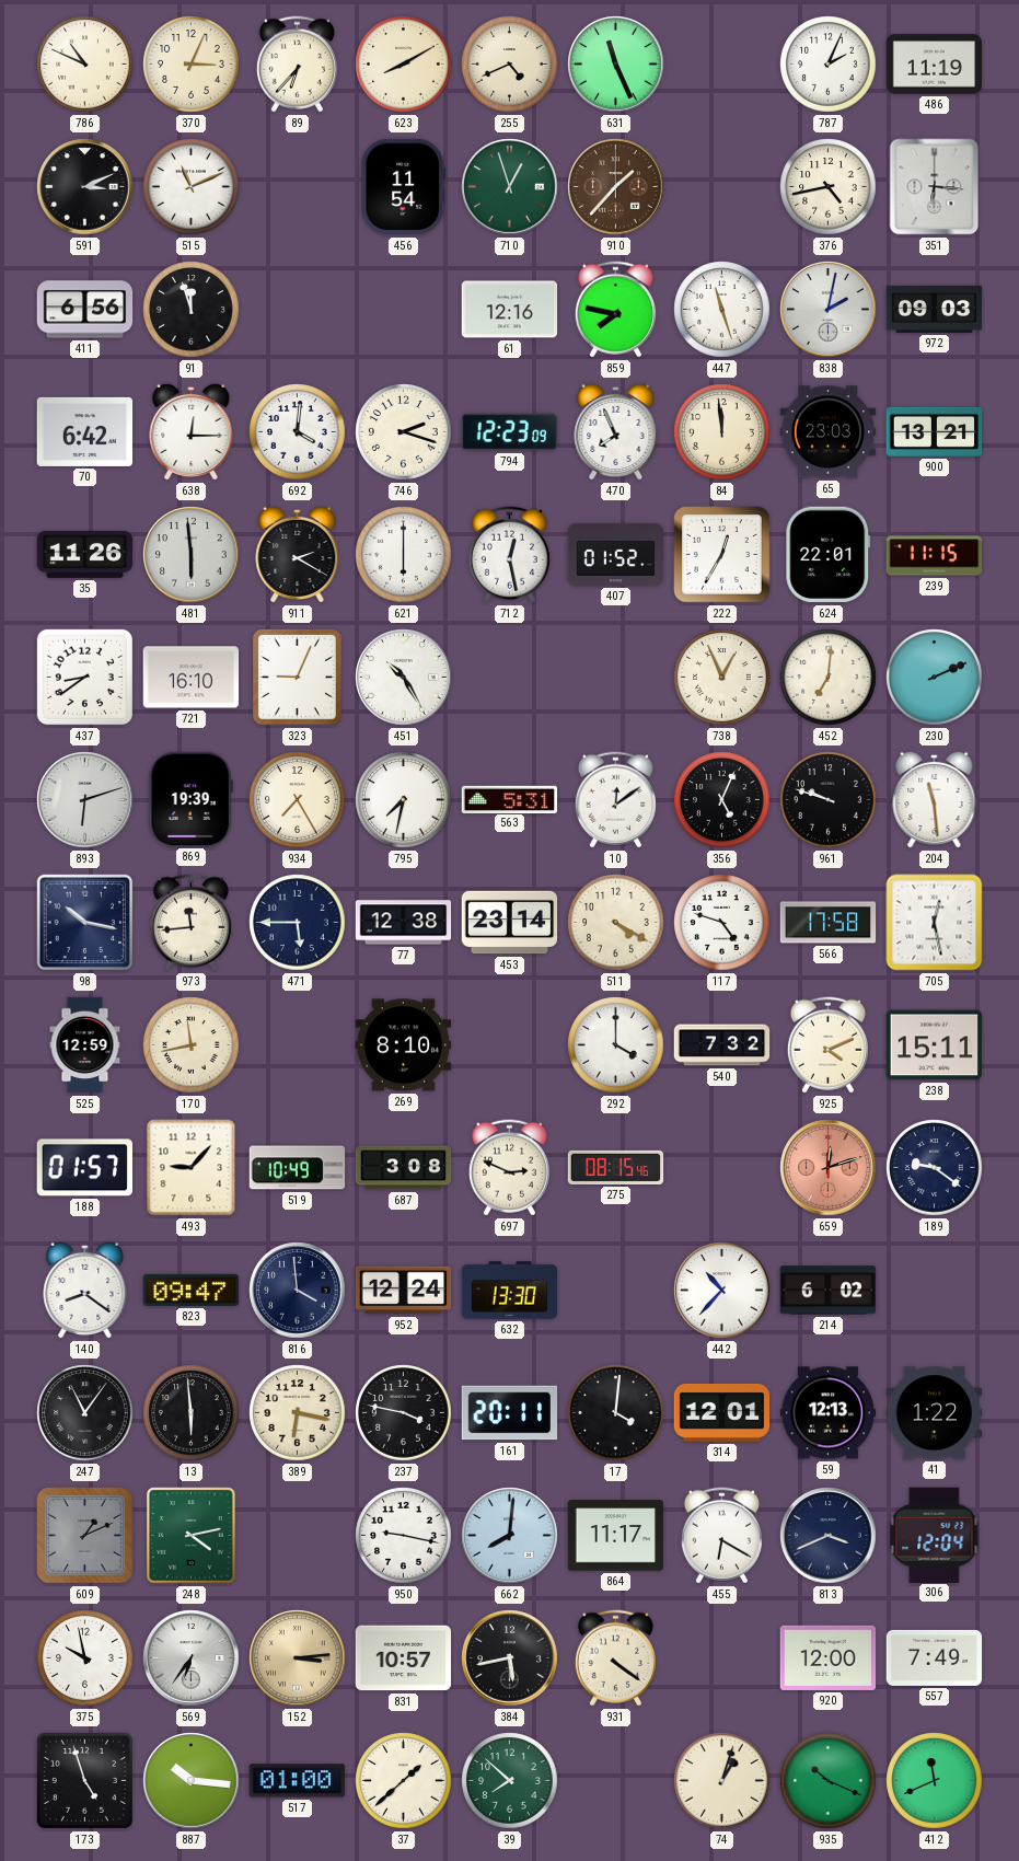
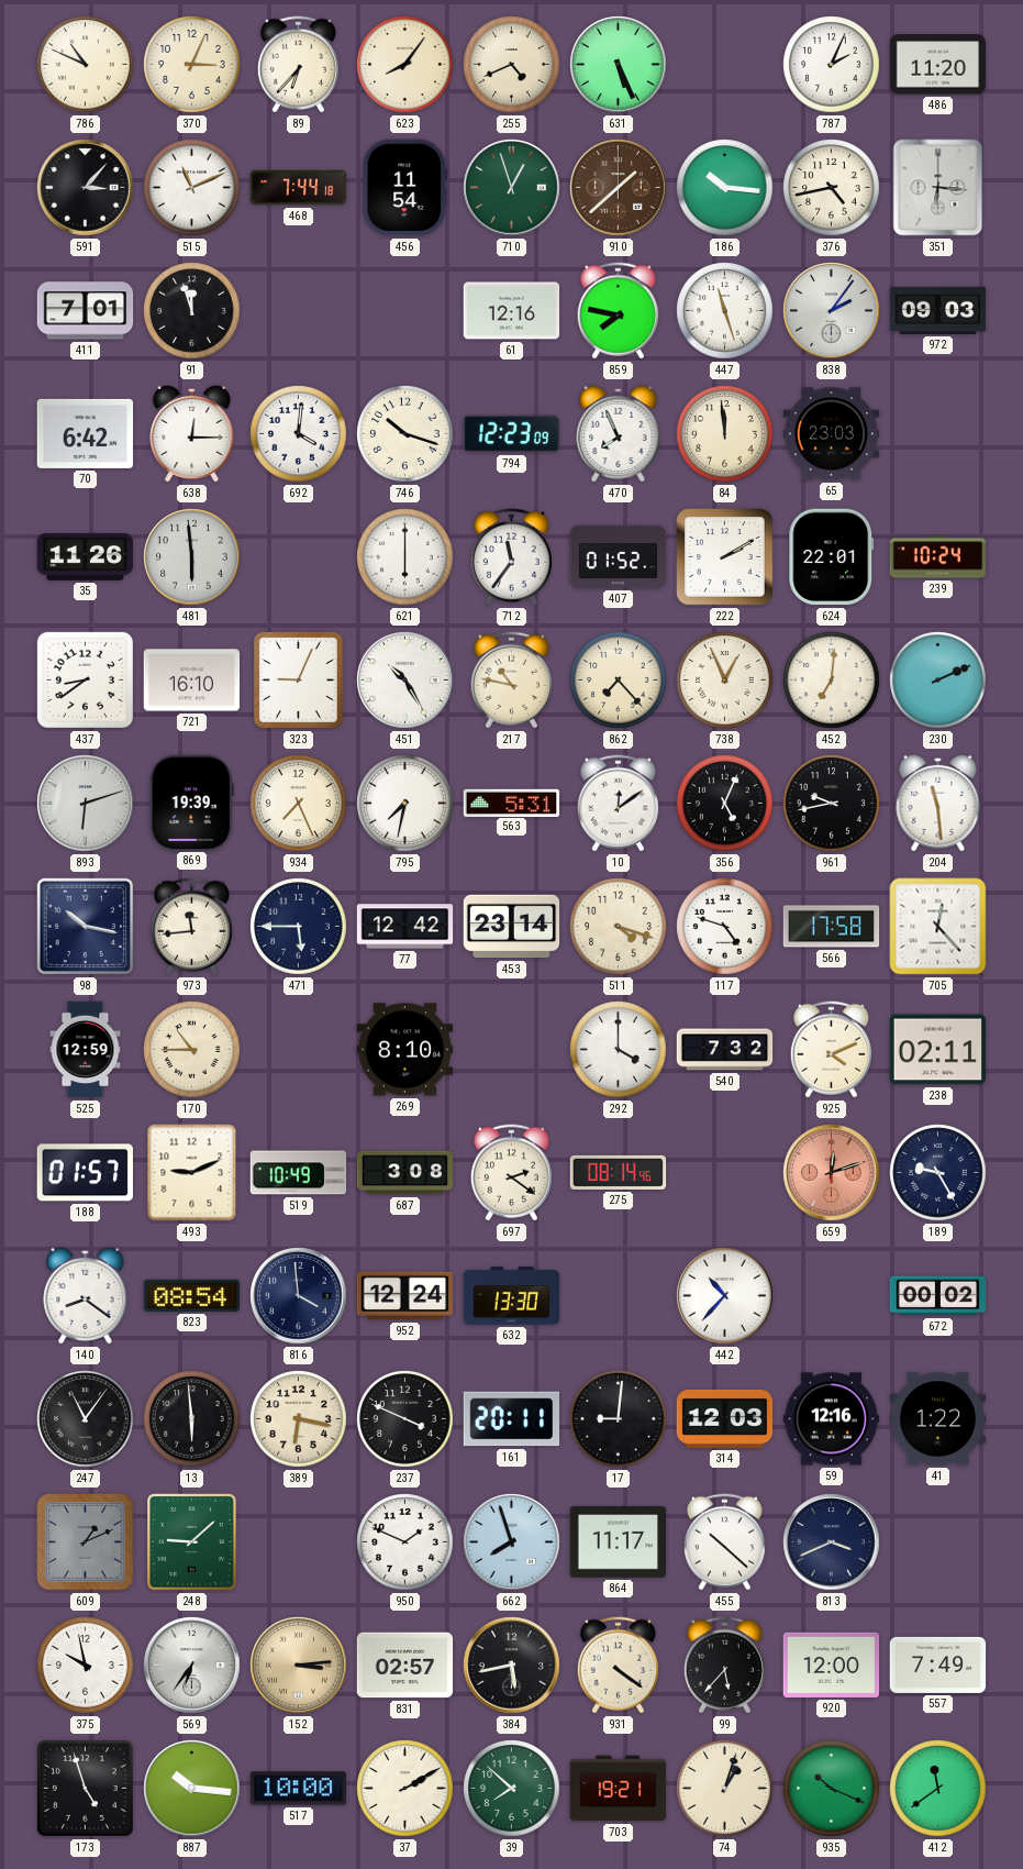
623: 8:10 -> 8:06 (405, 65)
631: 11:26 -> 5:26 (619, 65)
486: 11:19 -> 11:20 (938, 65)
591: 3:11 -> 3:07 (86, 188)
468: none -> 7:44 (299, 188)
910: 1:37 -> 1:38 (619, 188)
186: none -> 10:16 (725, 188)
411: 6:56 -> 7:01 (86, 311)
838: 2:02 -> 2:06 (832, 311)
746: 2:18 -> 10:18 (405, 434)
900: 13:21 -> none (935, 431)
911: 2:20 -> none (298, 554)
712: 12:28 -> 11:36 (511, 557)
222: 12:35 -> 2:10 (725, 557)
239: 11:15 -> 10:24 (938, 557)
217: none -> 10:47 (511, 681)
862: none -> 7:23 (619, 681)
934: 7:25 -> 7:26 (299, 804)
961: 9:48 -> 9:43 (832, 804)
77: 12:38 -> 12:42 (405, 927)
511: 4:20 -> 4:18 (619, 927)
705: 12:28 -> 12:23 (938, 927)
170: 11:43 -> 10:45 (192, 1050)
238: 15:11 -> 02:11 (938, 1050)
493: 9:07 -> 9:11 (192, 1173)
697: 2:49 -> 2:21 (511, 1173)
275: 08:15 -> 08:14 (619, 1172)
189: 9:21 -> 9:25 (938, 1173)
823: 09:47 -> 08:54 (192, 1295)
214: 6:02 -> none (829, 1291)
672: none -> 00:02 (938, 1296)
237: 3:47 -> 3:49 (405, 1419)
17: 4:01 -> 9:01 (619, 1419)
314: 12:01 -> 12:03 (725, 1418)
59: 12:13 -> 12:16 (832, 1419)
248: 4:13 -> 9:08 (192, 1542)
950: 9:17 -> 1:49 (405, 1542)
662: 8:01 -> 7:57 (512, 1542)
455: 6:20 -> 10:22 (724, 1542)
306: 12:04 -> none (935, 1535)
831: 10:57 -> 02:57 (405, 1666)
99: none -> 5:37 (724, 1666)
517: 01:00 -> 10:00 (299, 1789)
37: 1:38 -> 2:10 (405, 1789)
703: none -> 19:21 (619, 1789)
412: 11:41 -> 11:39 (938, 1789)
